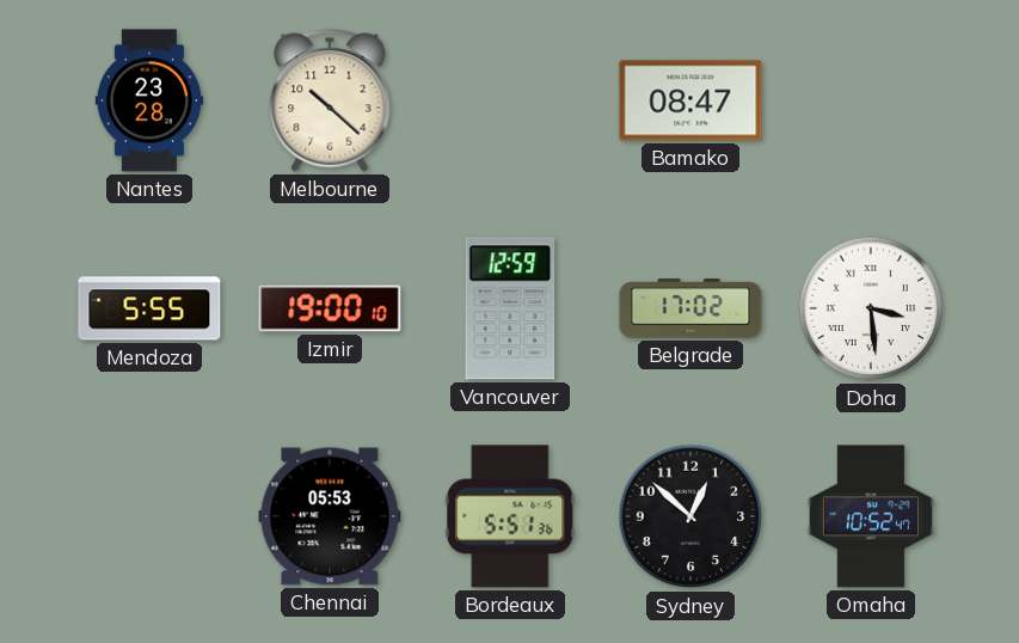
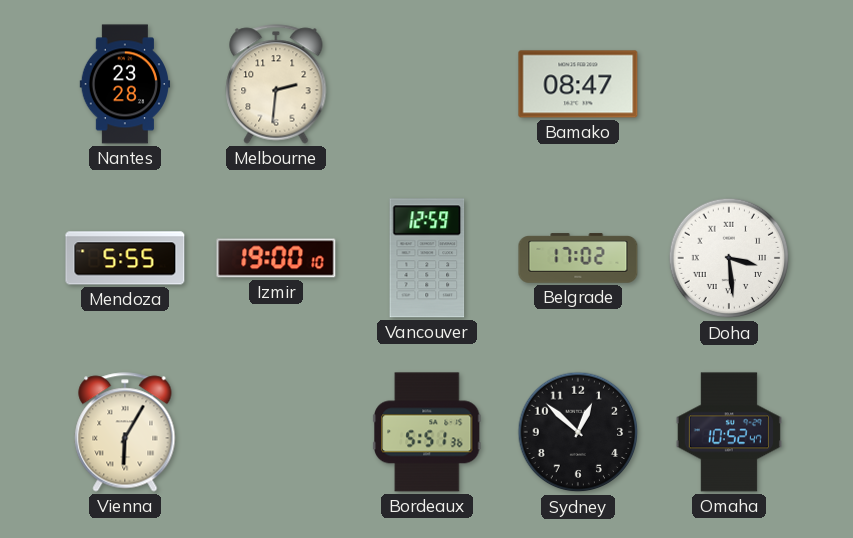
Melbourne: 10:22 -> 2:31 (276, 84)
Vienna: none -> 6:05 (125, 432)
Chennai: 05:53 -> none (330, 516)
